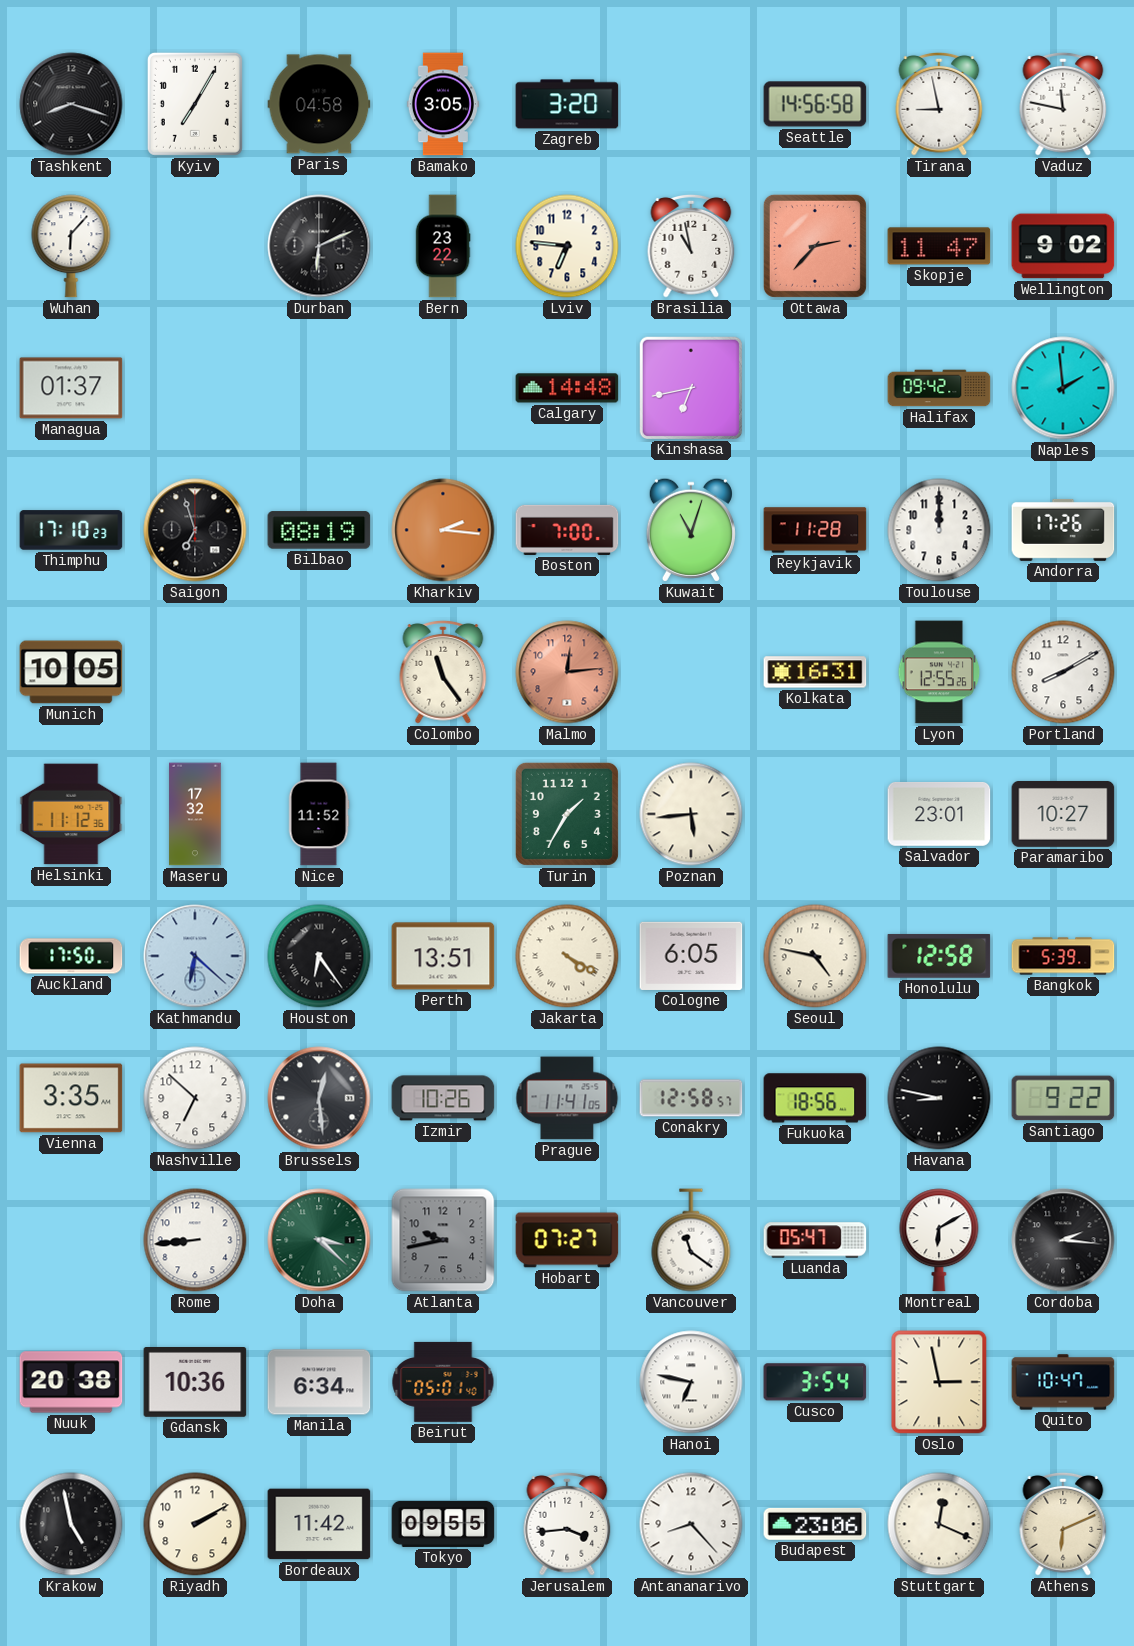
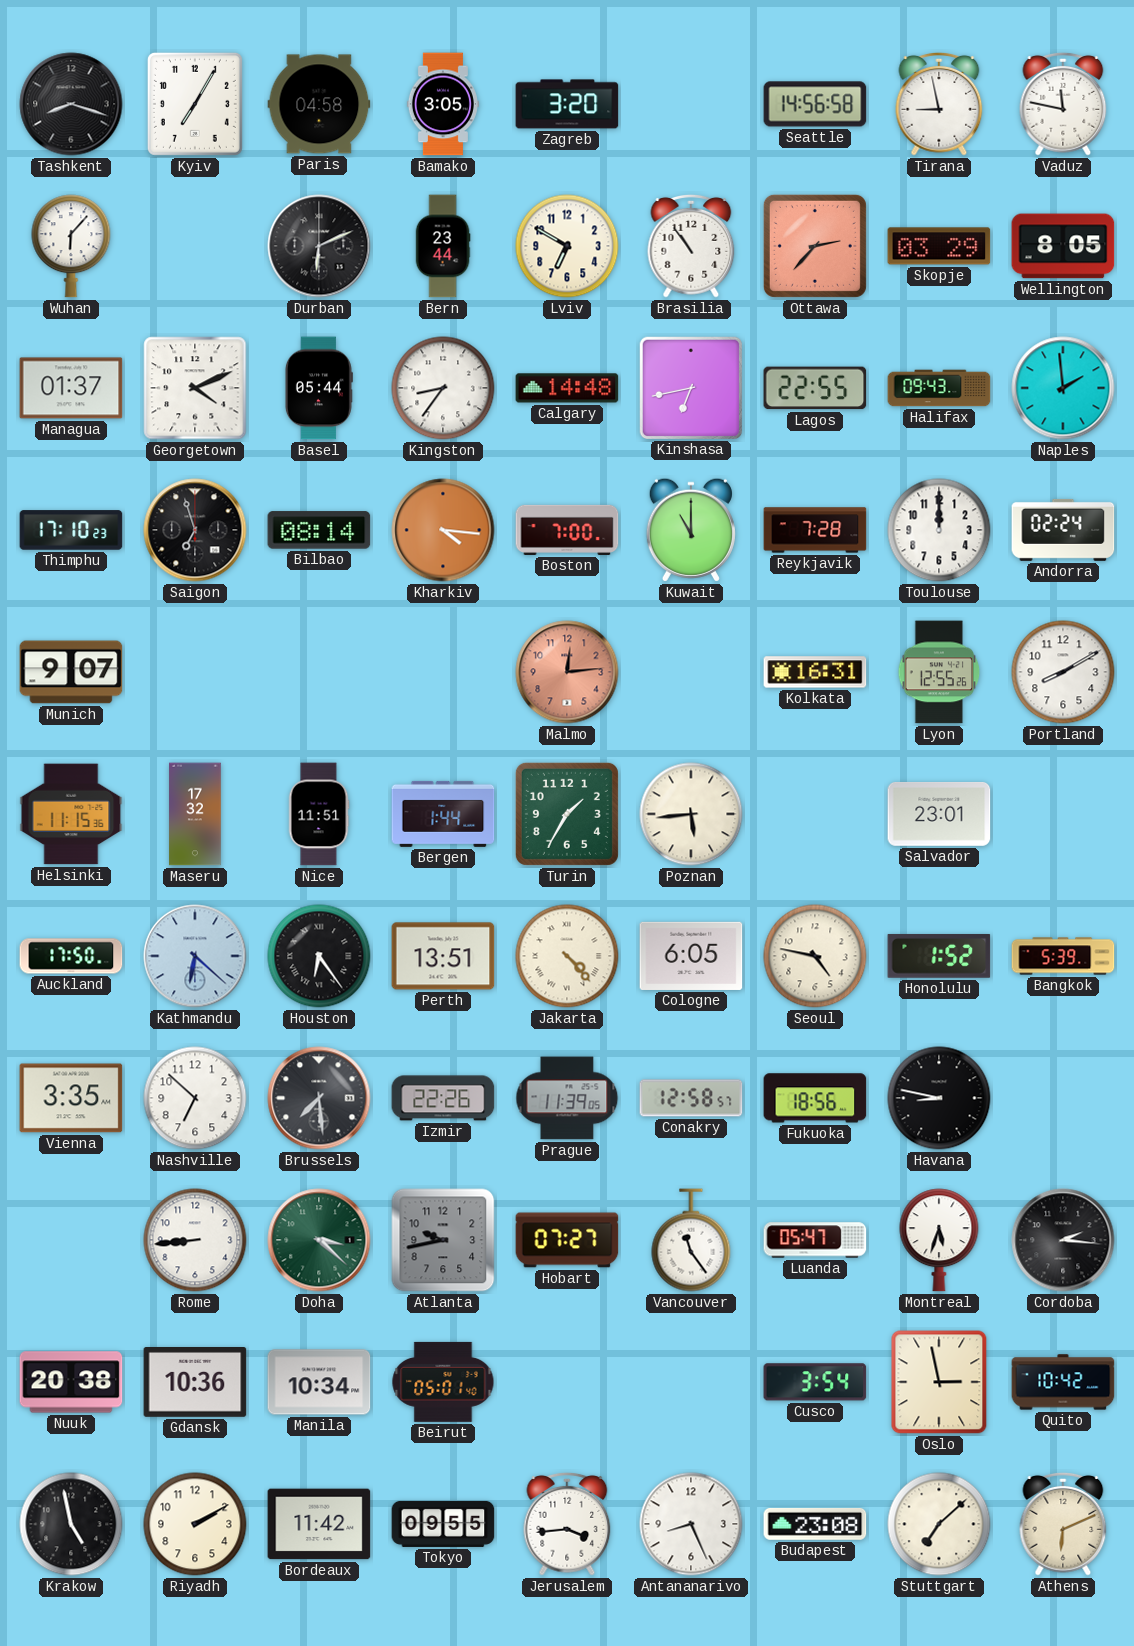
Bern: 23:22 -> 23:44 (443, 246)
Lviv: 6:46 -> 6:50 (567, 246)
Brasilia: 10:58 -> 10:54 (691, 246)
Skopje: 11:47 -> 03:29 (939, 246)
Wellington: 9:02 -> 8:05 (1063, 246)
Georgetown: none -> 4:11 (195, 388)
Basel: none -> 05:44 (318, 388)
Kingston: none -> 8:36 (443, 388)
Lagos: none -> 22:55 (815, 388)
Halifax: 09:42 -> 09:43 (939, 388)
Bilbao: 08:19 -> 08:14 (319, 530)
Kharkiv: 2:16 -> 4:16 (443, 530)
Kuwait: 11:03 -> 11:00 (691, 530)
Reykjavik: 11:28 -> 7:28 (815, 530)
Andorra: 17:26 -> 02:24 (1063, 530)
Munich: 10:05 -> 9:07 (71, 672)
Colombo: 11:24 -> none (443, 672)
Helsinki: 11:12 -> 11:15 (71, 814)
Nice: 11:52 -> 11:51 (319, 814)
Bergen: none -> 1:44 (443, 814)
Paramaribo: 10:27 -> none (1063, 814)
Jakarta: 4:20 -> 4:23 (567, 956)
Honolulu: 12:58 -> 1:52 (939, 956)
Brussels: 12:29 -> 7:29 (319, 1098)
Izmir: 10:26 -> 22:26 (443, 1098)
Prague: 11:41 -> 11:39 (567, 1098)
Santiago: 9:22 -> none (1063, 1098)
Vancouver: 11:21 -> 11:24 (691, 1240)
Montreal: 6:10 -> 5:33 (939, 1240)
Manila: 6:34 -> 10:34 (319, 1382)
Hanoi: 6:47 -> none (691, 1382)
Quito: 10:47 -> 10:42 (1063, 1382)
Antananarivo: 8:23 -> 8:26 (691, 1524)
Budapest: 23:06 -> 23:08 (815, 1524)
Stuttgart: 12:19 -> 7:08 (939, 1524)
